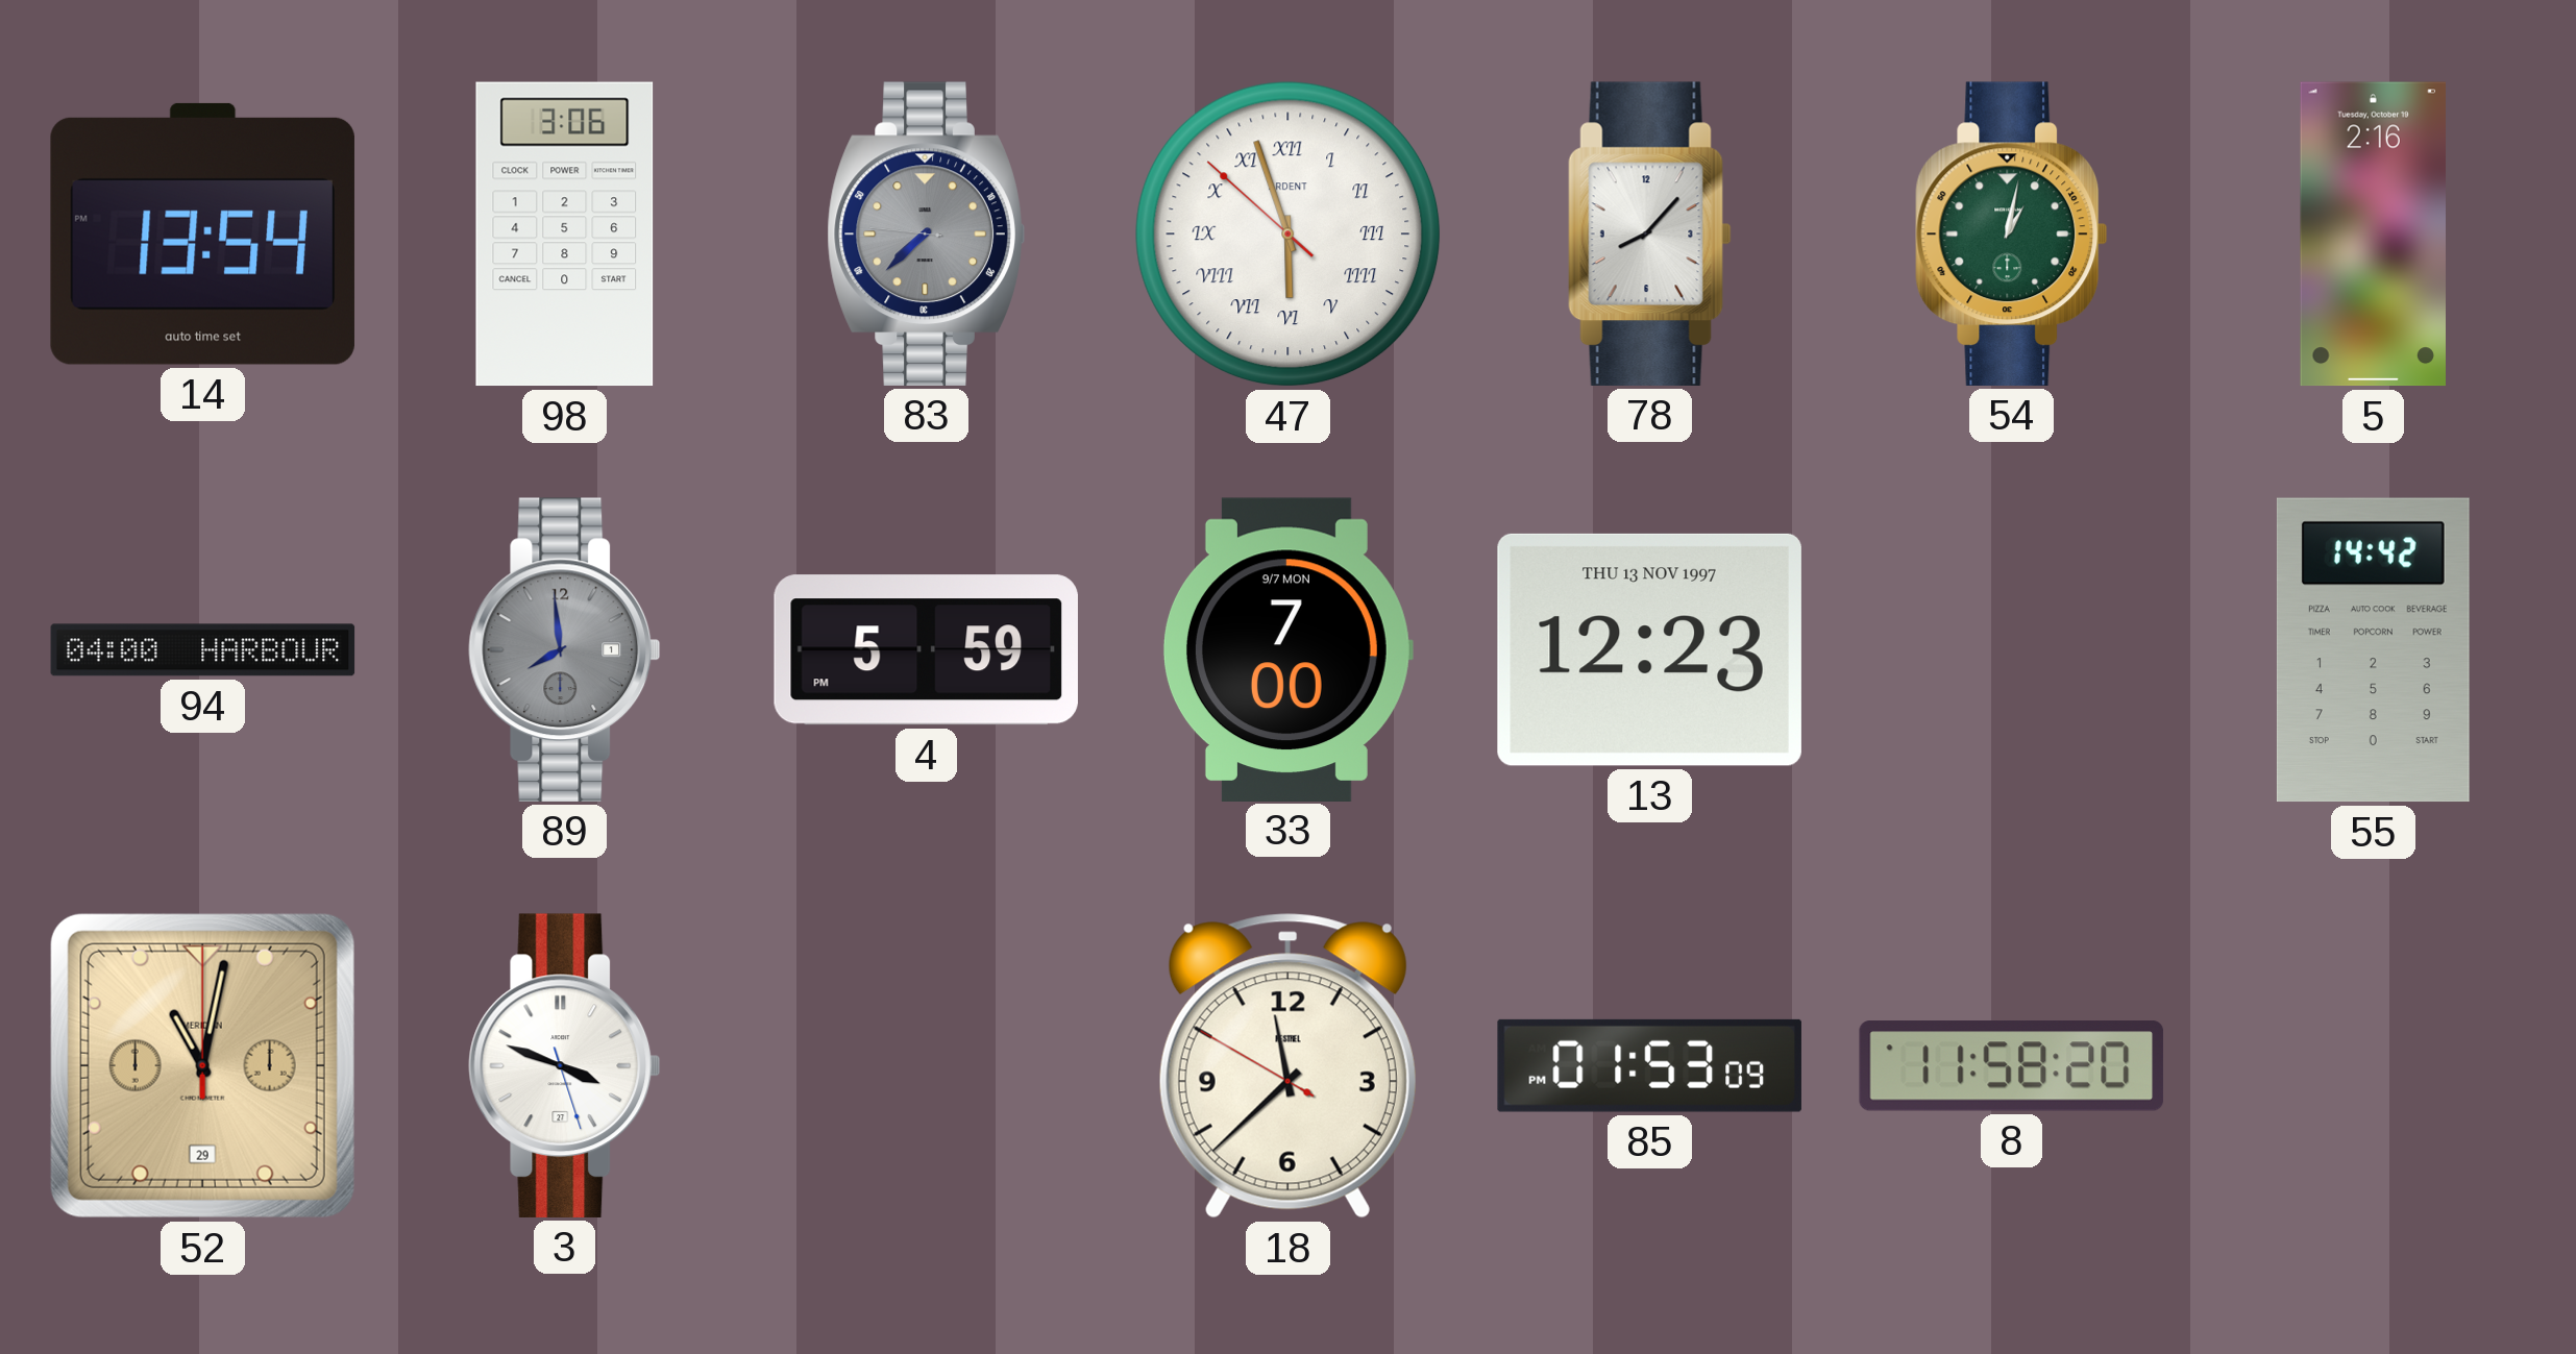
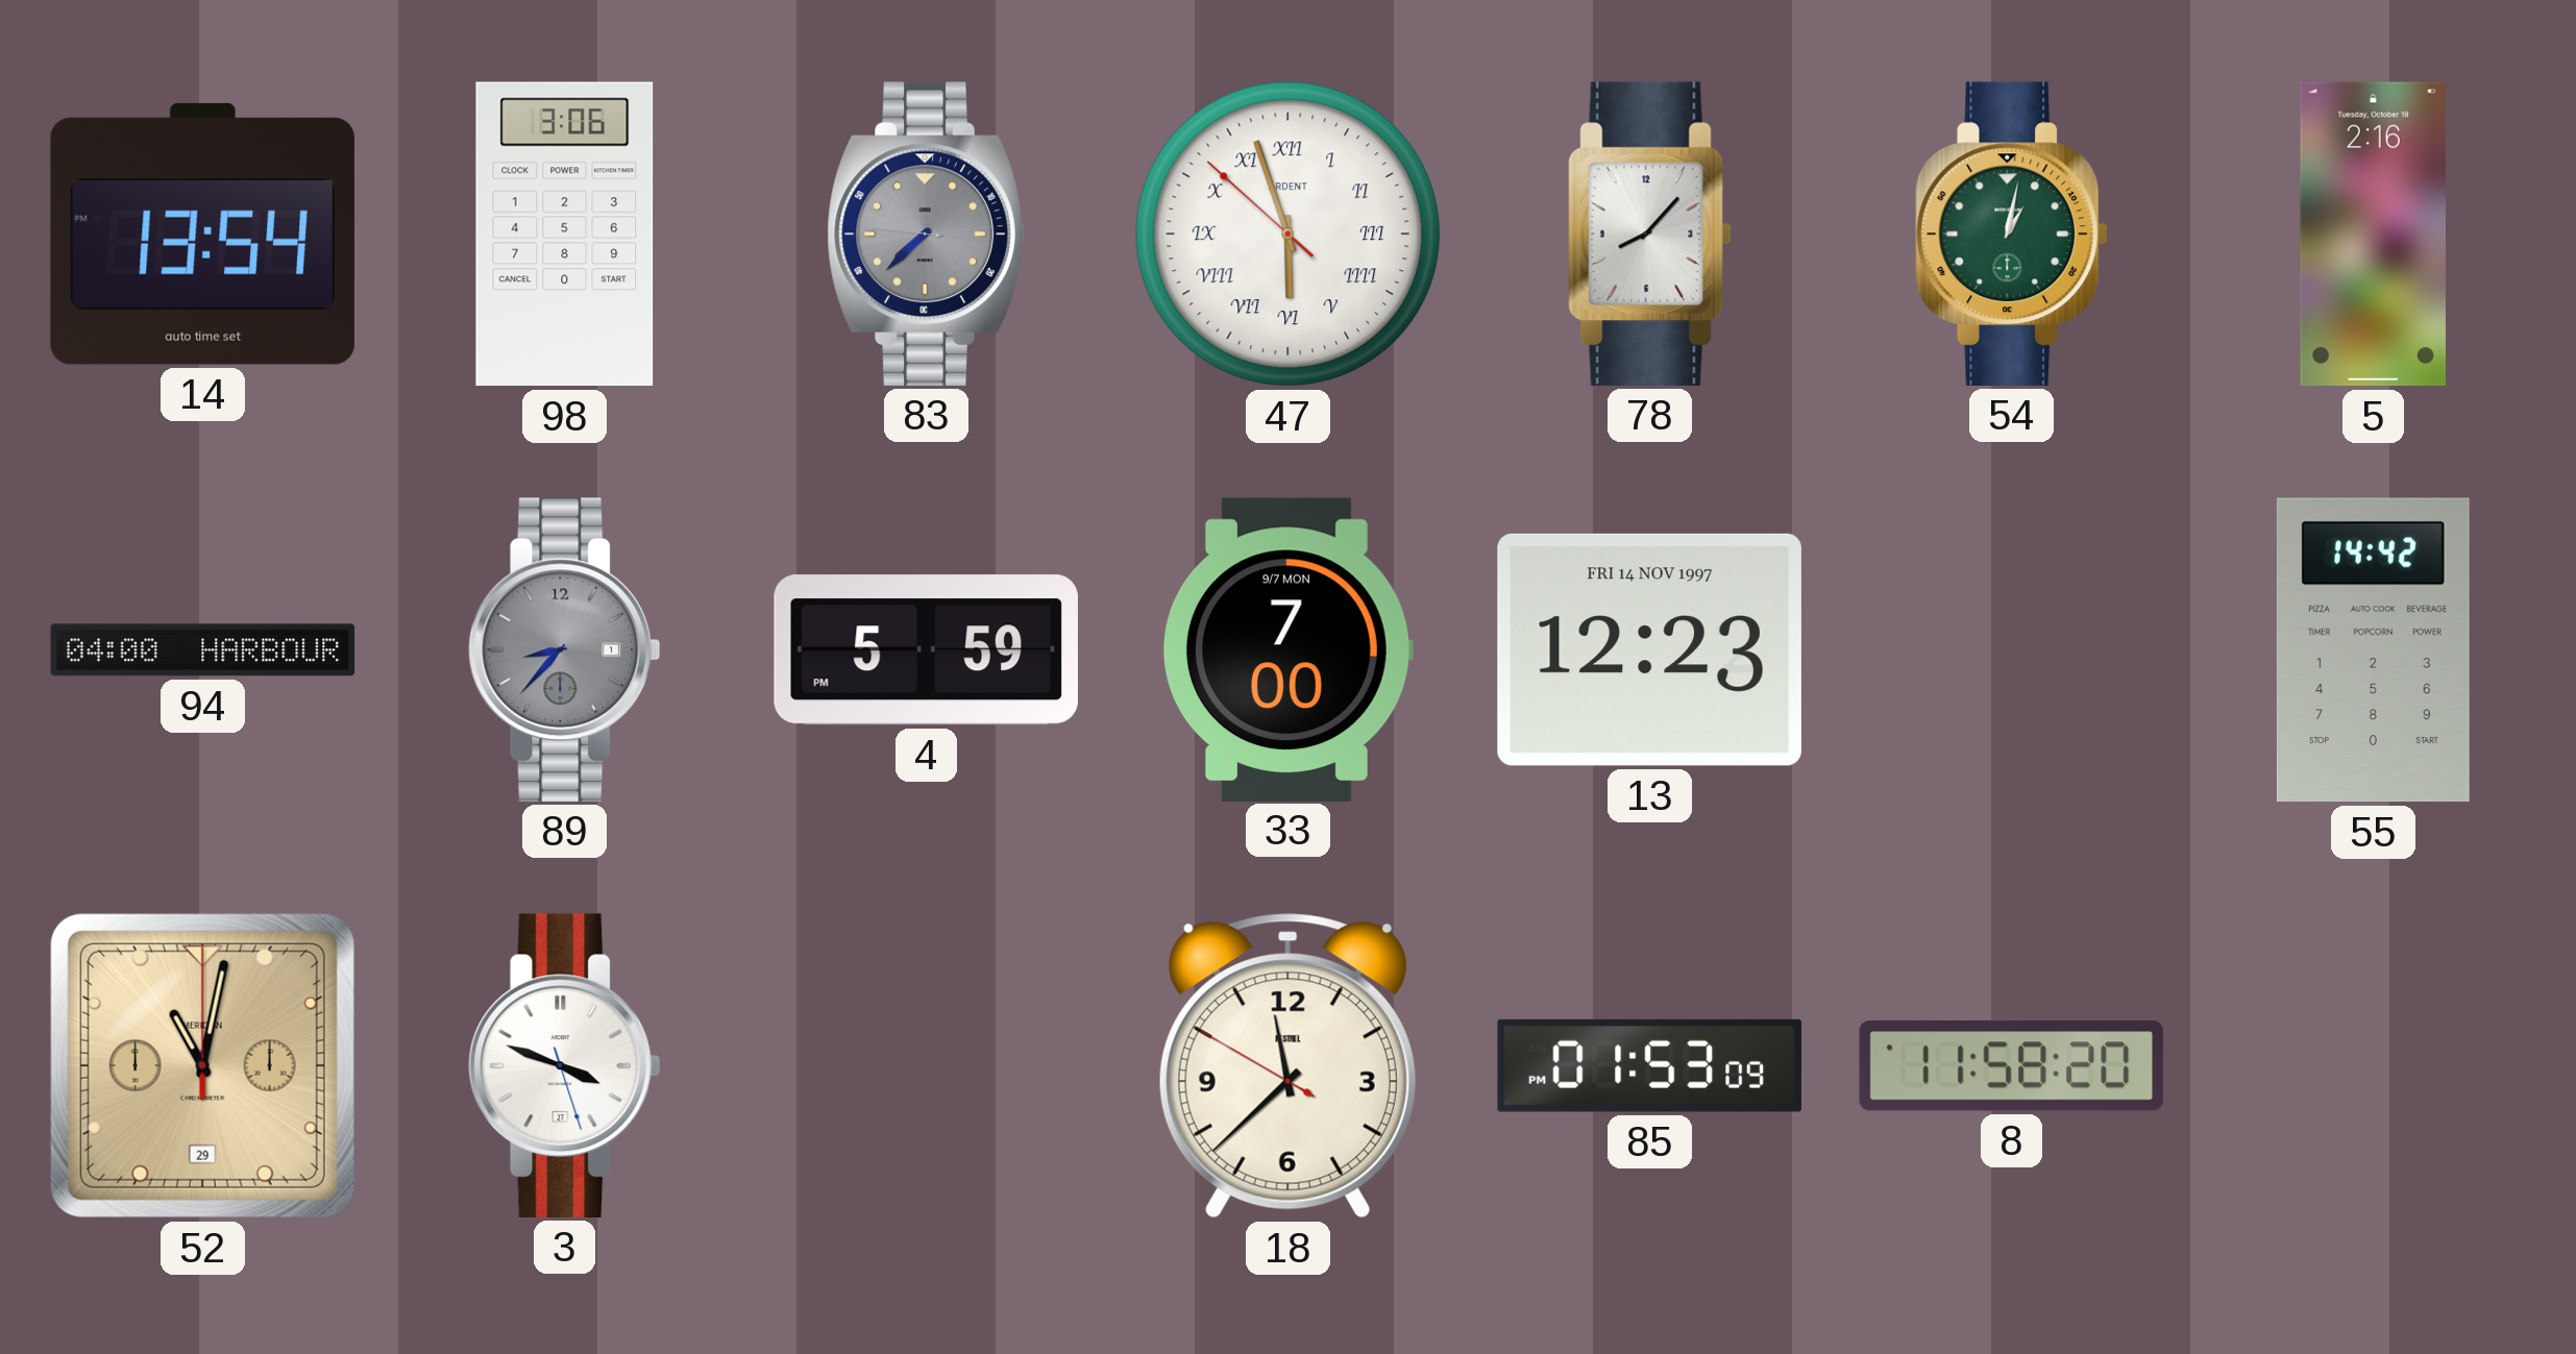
89: 7:59 -> 8:37 (565, 649)
13 date: THU 13 NOV 1997 -> FRI 14 NOV 1997 (1649, 649)
